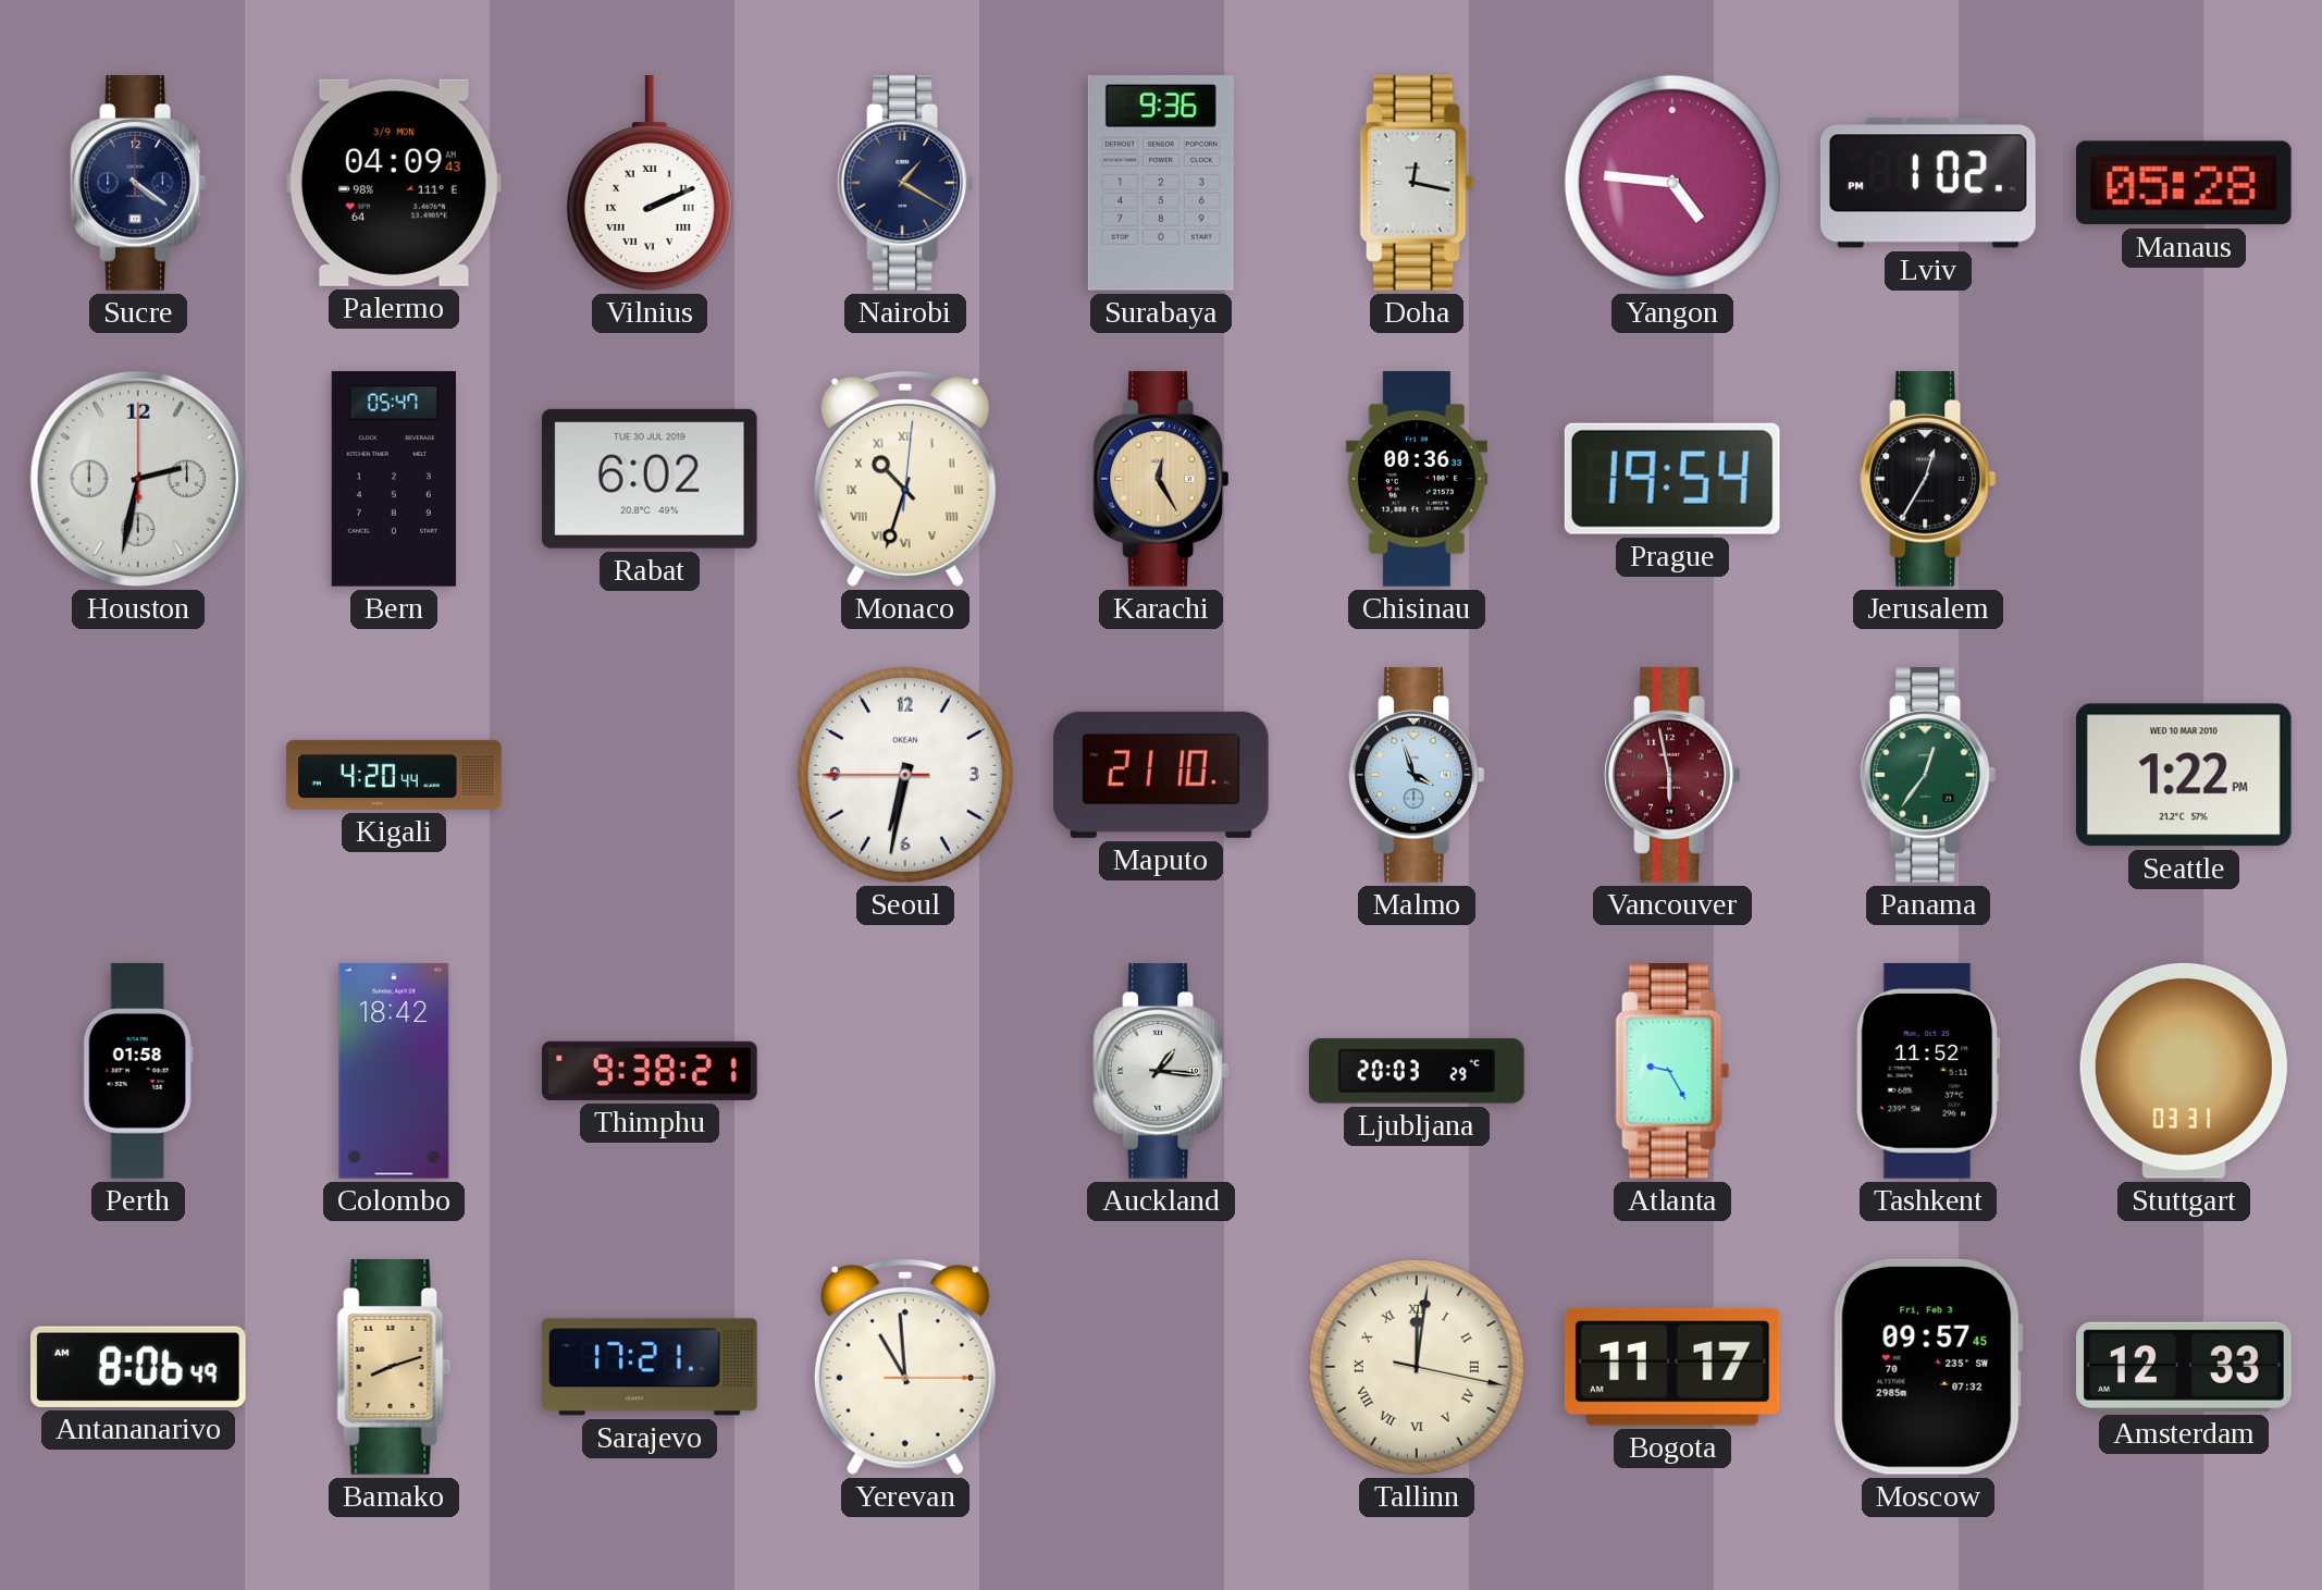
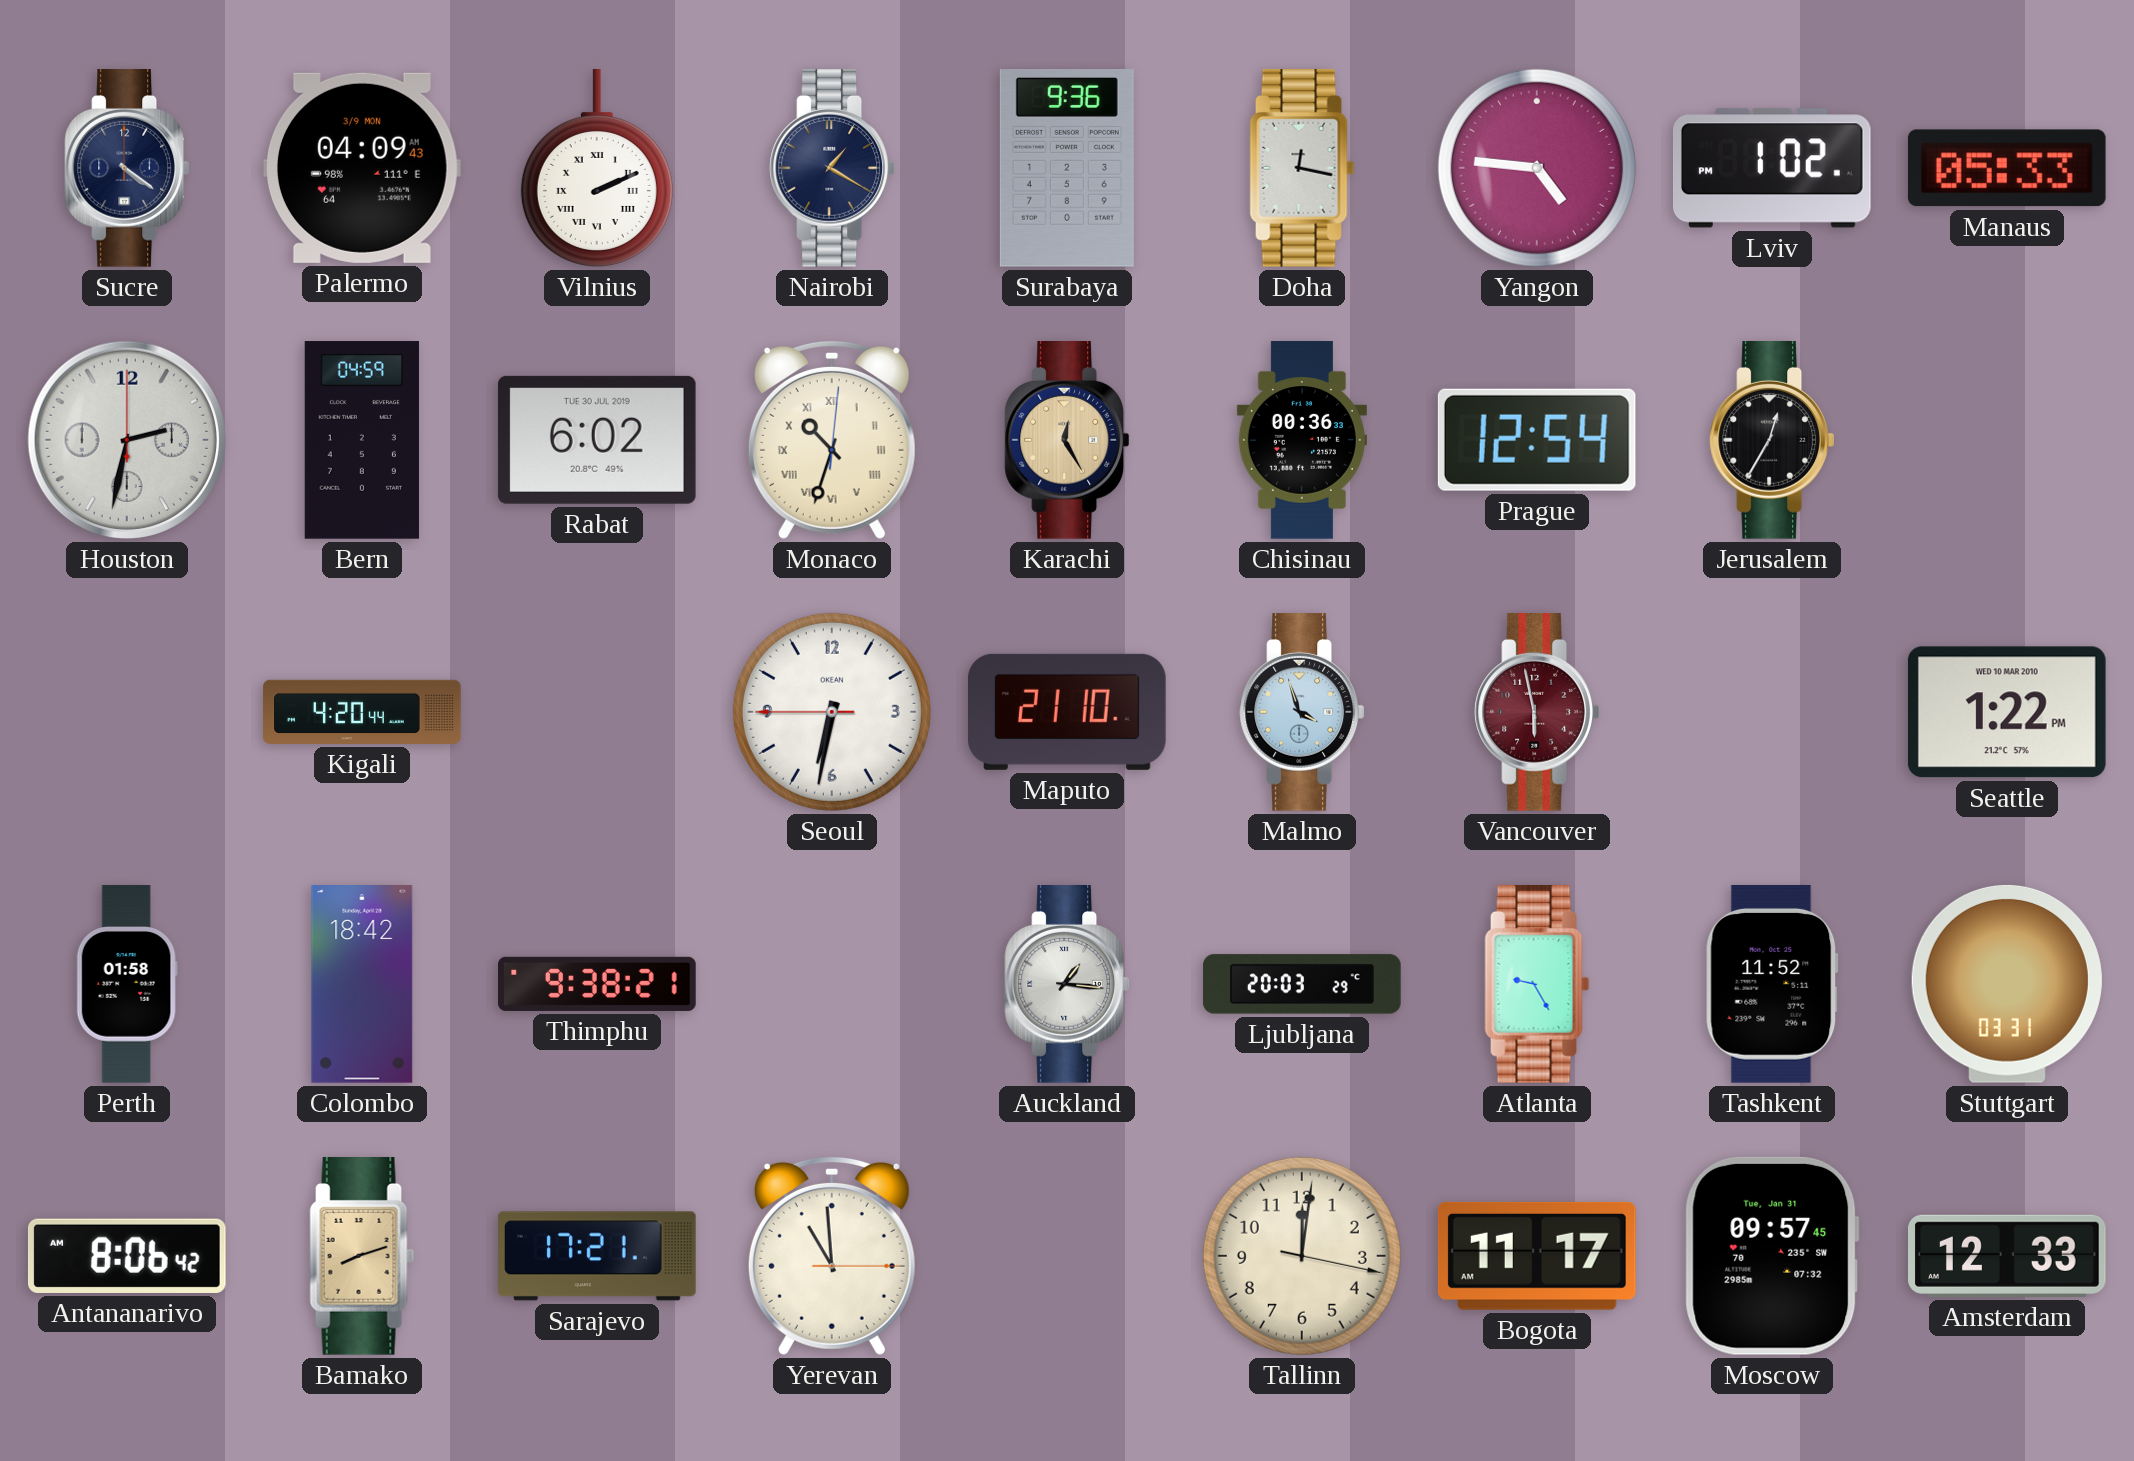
Manaus: 05:28 -> 05:33 (2007, 168)
Bern: 05:47 -> 04:59 (362, 440)
Prague: 19:54 -> 12:54 (1537, 440)
Panama: 12:36 -> none (1928, 776)
Antananarivo: 8:06:49 -> 8:06:42 (127, 1256)
Tallinn numerals: Roman -> Arabic (1302, 1256)
Moscow date: Fri, Feb 3 -> Tue, Jan 31 (1772, 1256)
